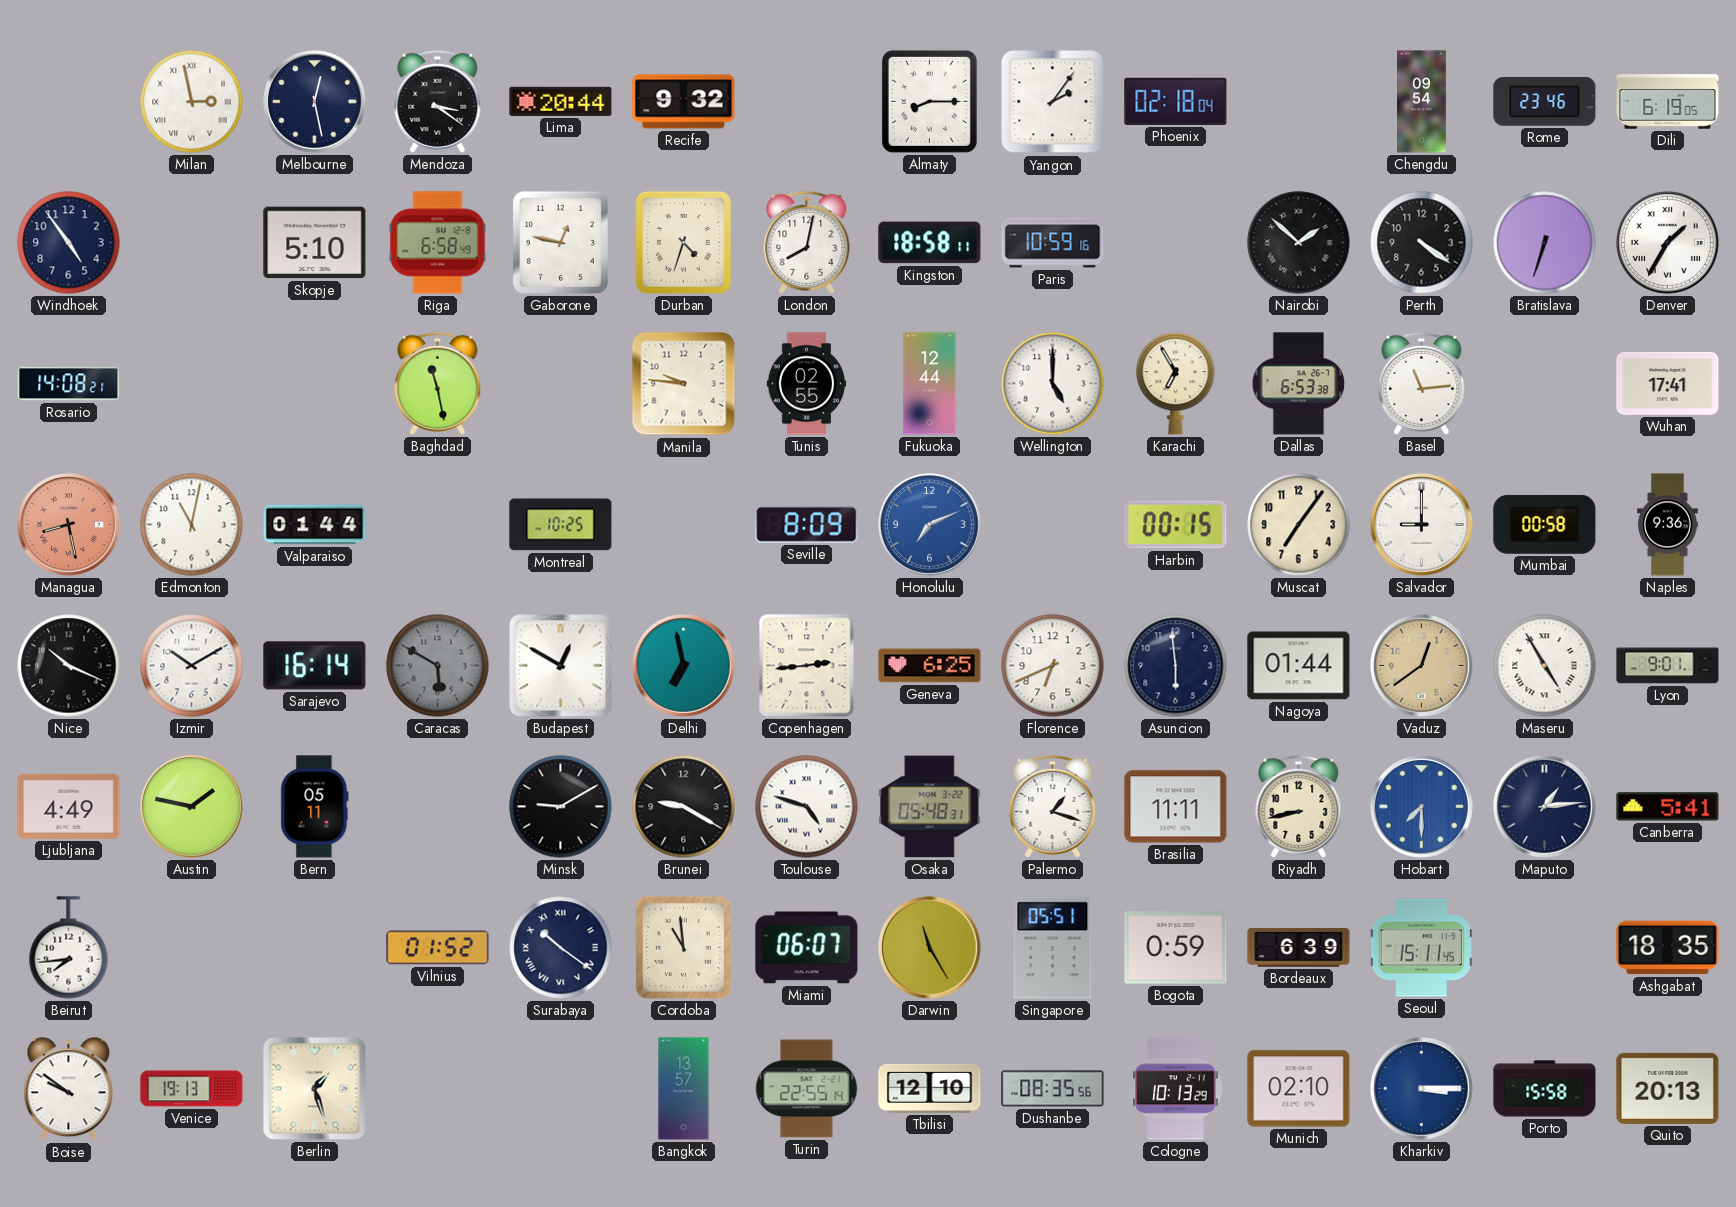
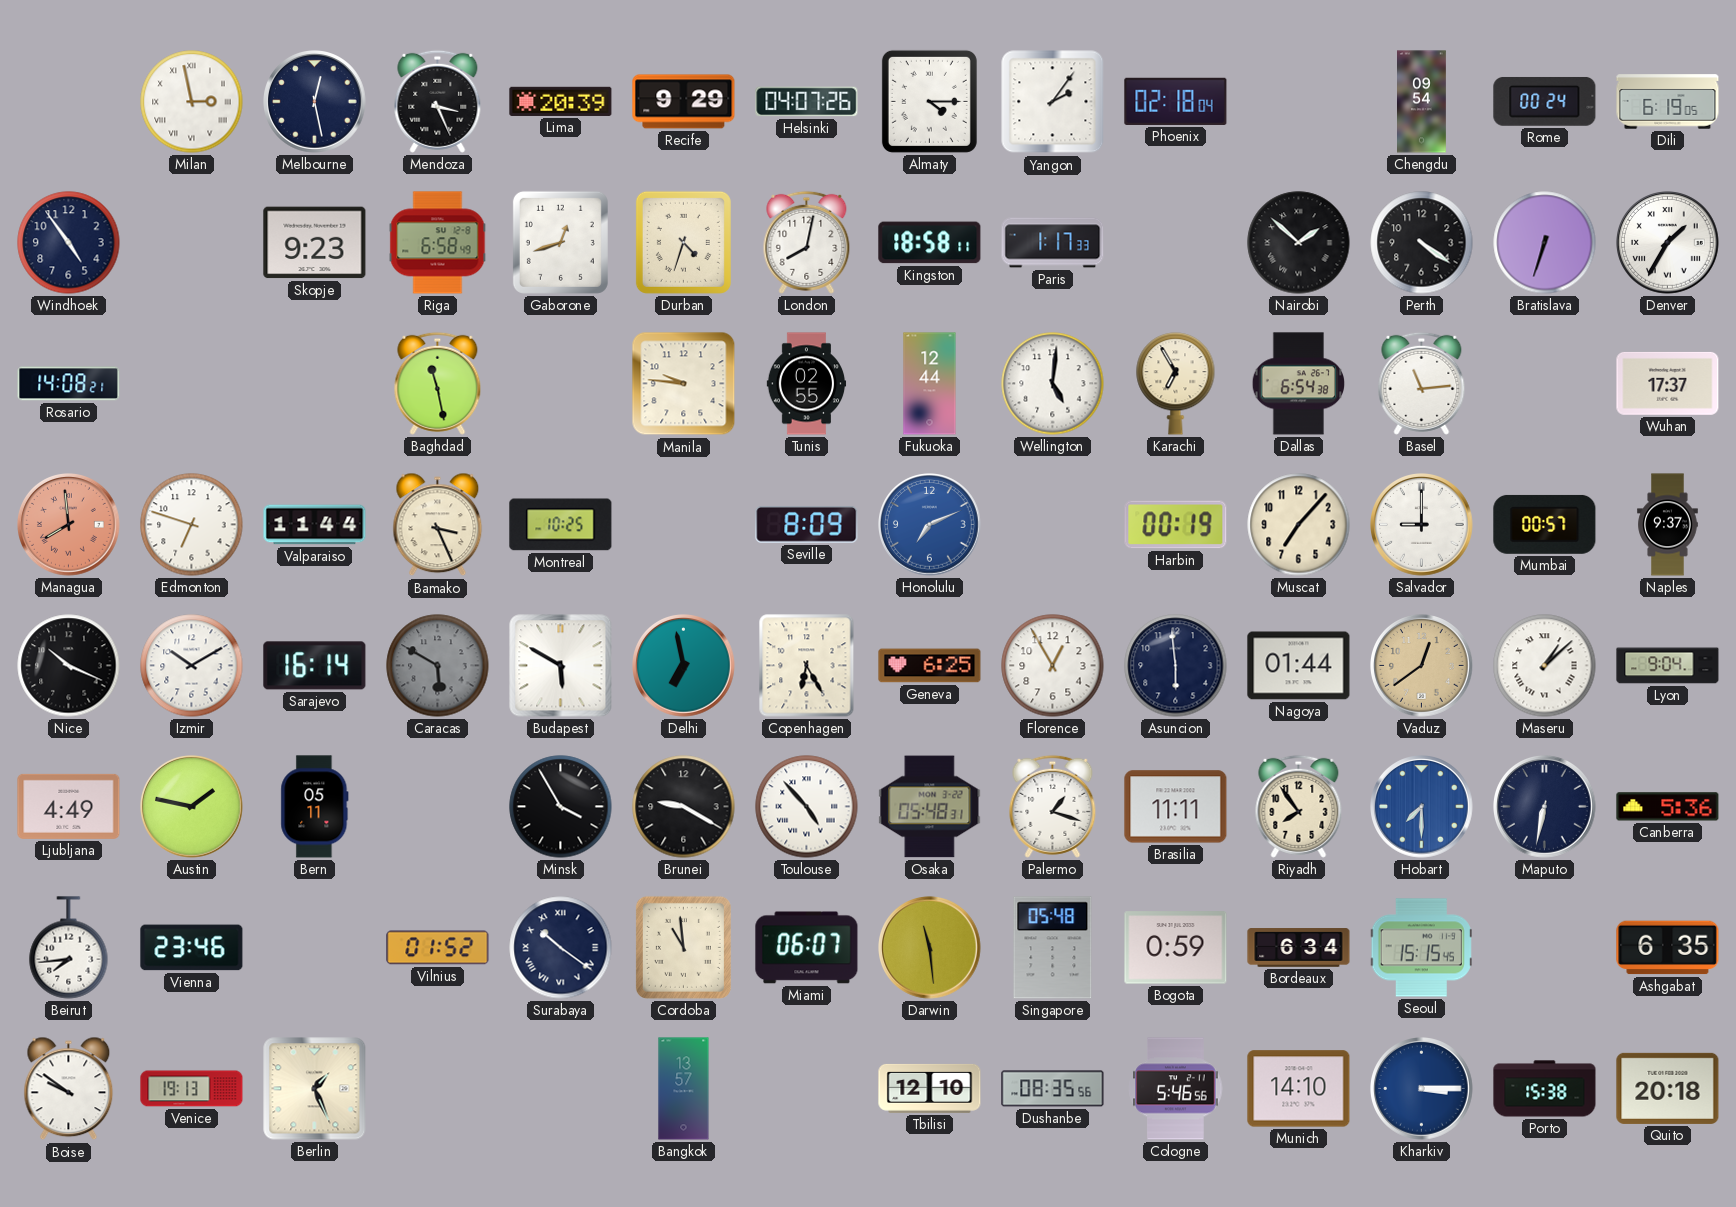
Mendoza: 3:21 -> 3:26 (438, 101)
Lima: 20:44 -> 20:39 (561, 101)
Recife: 9:32 -> 9:29 (684, 102)
Helsinki: none -> 04:07 (807, 102)
Almaty: 8:15 -> 4:15 (929, 101)
Rome: 23:46 -> 00:24 (1545, 101)
Skopje: 5:10 -> 9:23 (315, 243)
Gaborone: 12:47 -> 12:42 (560, 242)
Paris: 10:59 -> 1:17 (1053, 243)
Wellington: 5:00 -> 5:01 (1053, 384)
Dallas: 6:53 -> 6:54 (1299, 384)
Wuhan: 17:41 -> 17:37 (1668, 383)
Managua: 8:28 -> 7:59 (69, 525)
Edmonton: 11:02 -> 6:48 (192, 525)
Valparaiso: 01:44 -> 11:44 (315, 525)
Bamako: none -> 3:26 (438, 525)
Harbin: 00:15 -> 00:19 (1176, 525)
Muscat: 7:06 -> 7:07 (1299, 525)
Mumbai: 00:58 -> 00:57 (1545, 524)
Naples: 9:36 -> 9:37 (1668, 525)
Budapest: 12:50 -> 5:50 (561, 666)
Copenhagen: 2:44 -> 6:25 (807, 666)
Florence: 6:41 -> 12:55 (1053, 666)
Maseru: 4:55 -> 1:08 (1545, 666)
Lyon: 9:01 -> 9:04 (1668, 666)
Minsk: 9:10 -> 3:55 (561, 807)
Toulouse: 4:48 -> 4:53 (807, 807)
Riyadh: 8:43 -> 7:54 (1299, 806)
Maputo: 1:14 -> 6:32 (1545, 807)
Canberra: 5:41 -> 5:36 (1668, 807)
Vienna: none -> 23:46 (192, 948)
Darwin: 11:25 -> 11:29 (930, 948)
Singapore: 05:51 -> 05:48 (1053, 948)
Bordeaux: 6:39 -> 6:34 (1299, 948)
Seoul: 15:11 -> 15:15 (1421, 948)
Ashgabat: 18:35 -> 6:35 (1668, 948)
Berlin: 1:27 -> 1:26 (315, 1089)
Turin: 22:55 -> none (807, 1089)
Cologne: 10:13 -> 5:46 (1176, 1089)
Munich: 02:10 -> 14:10 (1299, 1089)
Porto: 15:58 -> 15:38 (1545, 1089)
Quito: 20:13 -> 20:18 (1668, 1088)
